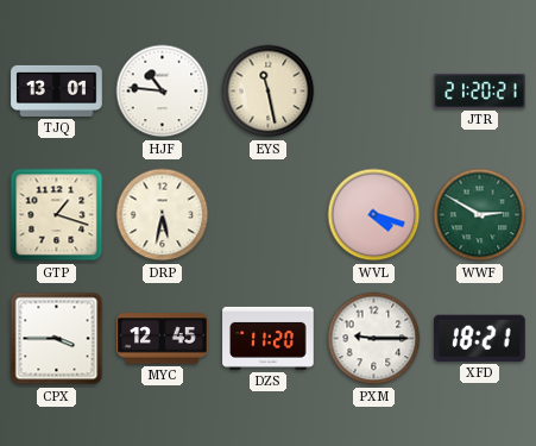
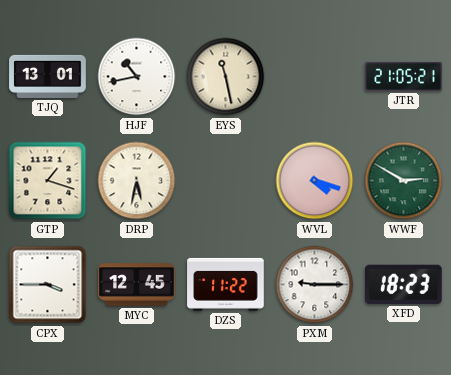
HJF: 10:46 -> 10:43 (137, 77)
JTR: 21:20 -> 21:05 (404, 76)
DZS: 11:20 -> 11:22 (226, 284)
XFD: 18:21 -> 18:23 (404, 284)
